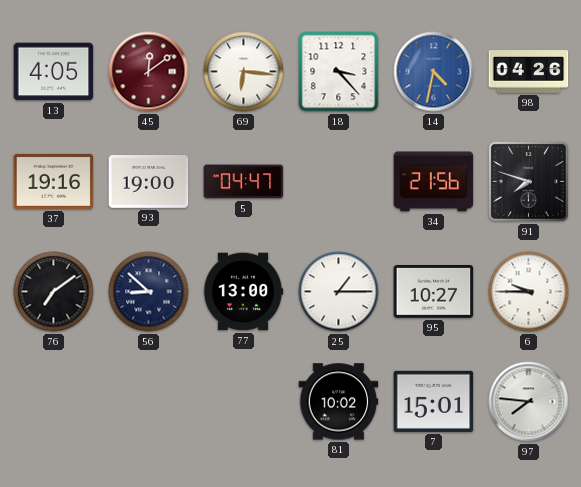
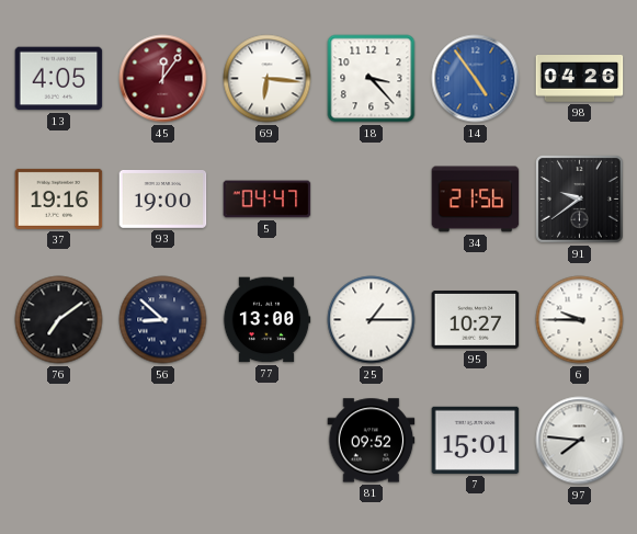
45: 12:09 -> 12:06 (163, 79)
14: 4:32 -> 4:54 (476, 79)
91: 7:48 -> 9:39 (580, 200)
81: 10:02 -> 09:52 (372, 441)
